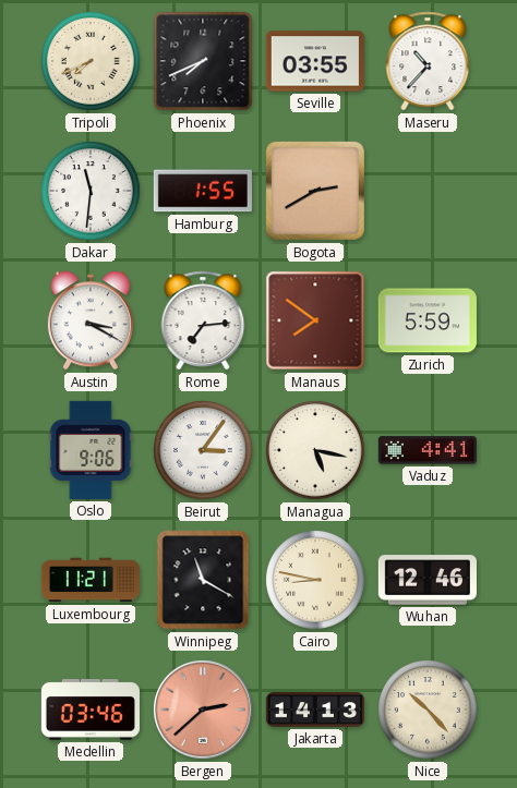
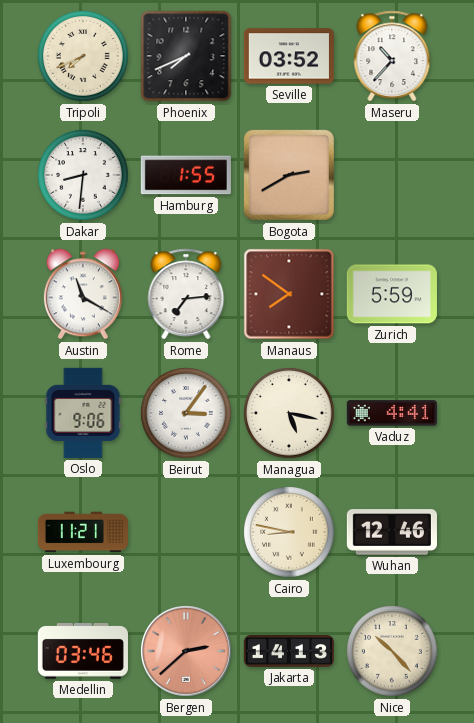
Seville: 03:55 -> 03:52 (289, 56)
Dakar: 11:31 -> 8:31 (83, 175)
Austin: 3:20 -> 11:20 (83, 294)
Winnipeg: 11:20 -> none (203, 580)
